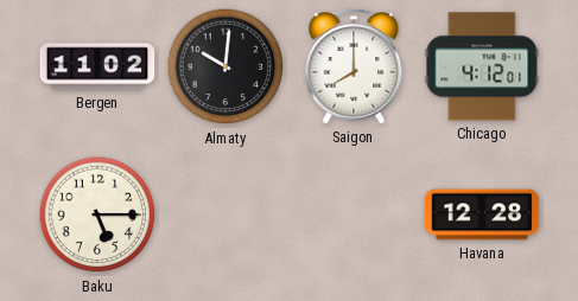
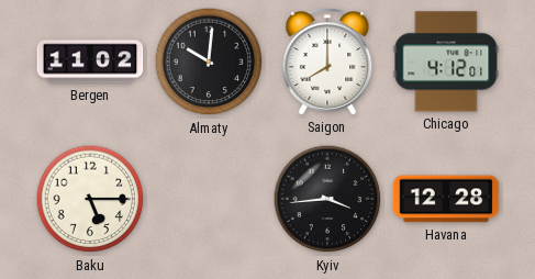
Kyiv: none -> 3:44 (327, 199)
